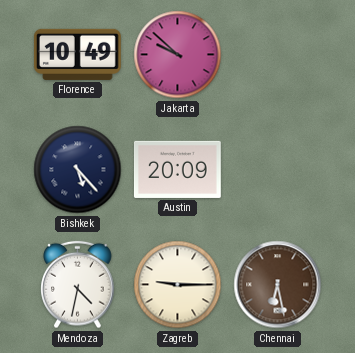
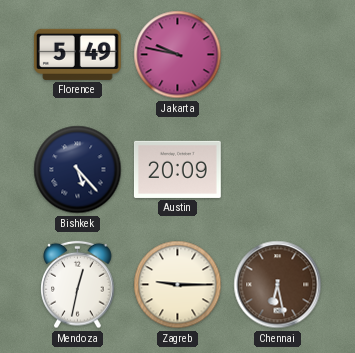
Florence: 10:49 -> 5:49 (77, 54)
Jakarta: 9:52 -> 9:47 (178, 55)
Mendoza: 4:32 -> 12:32 (78, 285)
